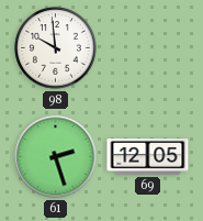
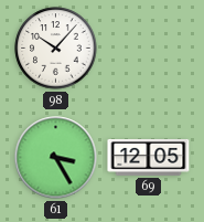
98: 9:59 -> 10:07 (56, 49)
61: 2:27 -> 3:25 (56, 158)
